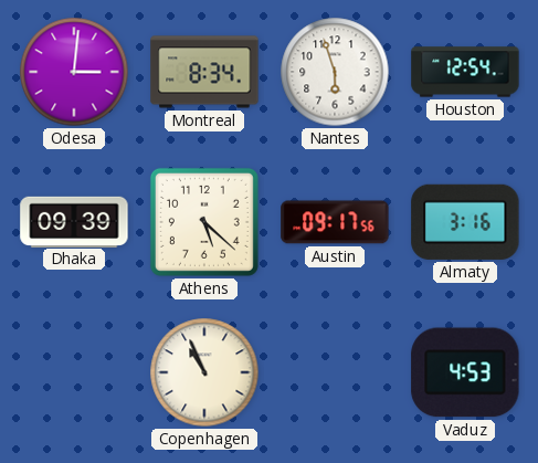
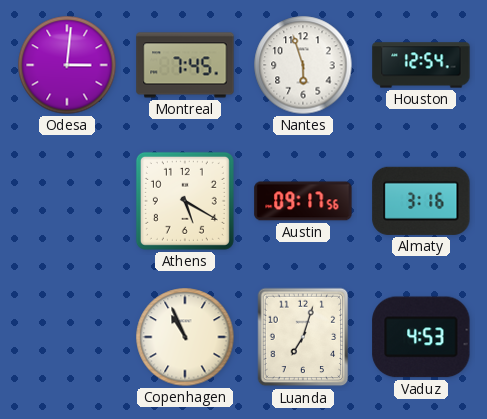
Montreal: 8:34 -> 7:45 (185, 65)
Dhaka: 09:39 -> none (74, 221)
Athens: 5:22 -> 5:20 (185, 201)
Luanda: none -> 7:03 (303, 337)
